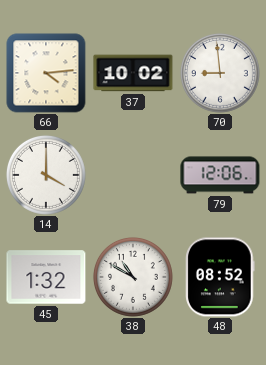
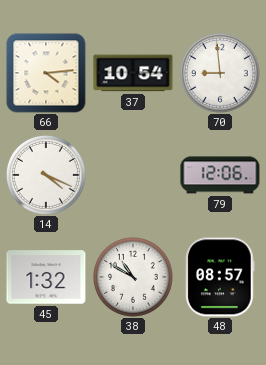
37: 10:02 -> 10:54 (133, 73)
14: 4:00 -> 4:19 (46, 175)
48: 08:52 -> 08:57 (220, 277)
